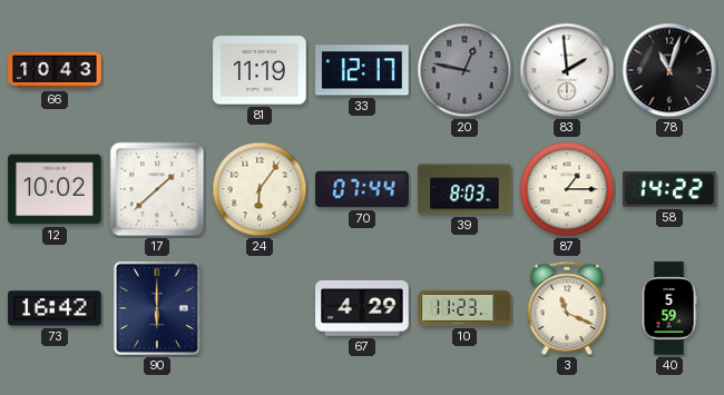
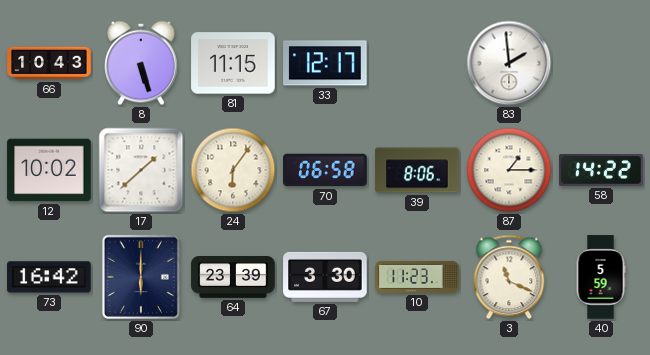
8: none -> 5:27 (141, 63)
81: 11:19 -> 11:15 (233, 63)
20: 12:47 -> none (464, 70)
78: 11:03 -> none (669, 70)
70: 07:44 -> 06:58 (325, 170)
39: 8:03 -> 8:06 (417, 170)
64: none -> 23:39 (233, 278)
67: 4:29 -> 3:30 (325, 277)
